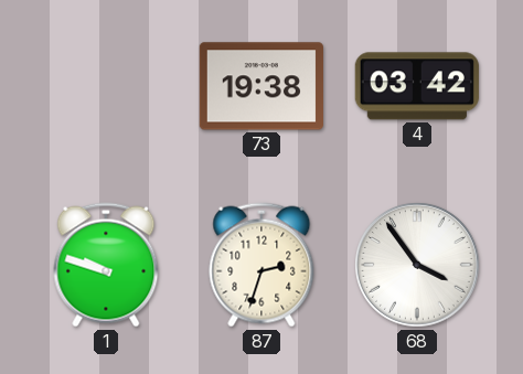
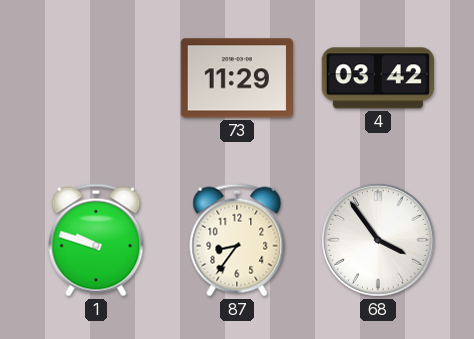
73: 19:38 -> 11:29 (237, 78)
87: 2:33 -> 8:36 (237, 240)
